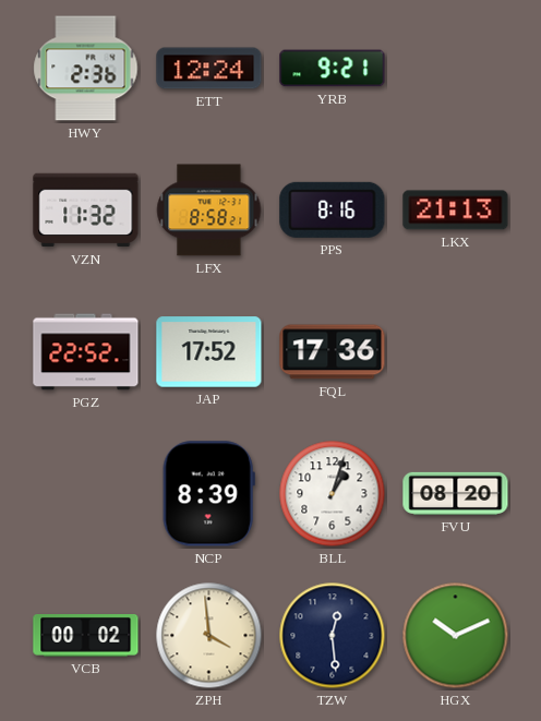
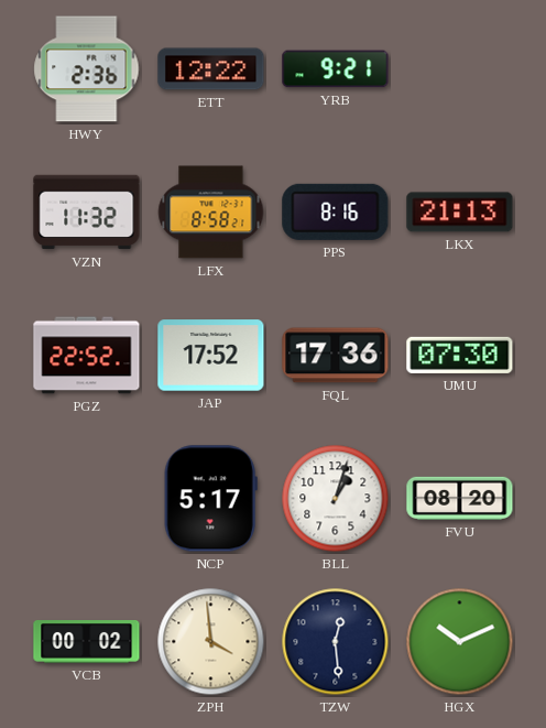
ETT: 12:24 -> 12:22 (211, 69)
UMU: none -> 07:30 (460, 355)
NCP: 8:39 -> 5:17 (210, 499)
